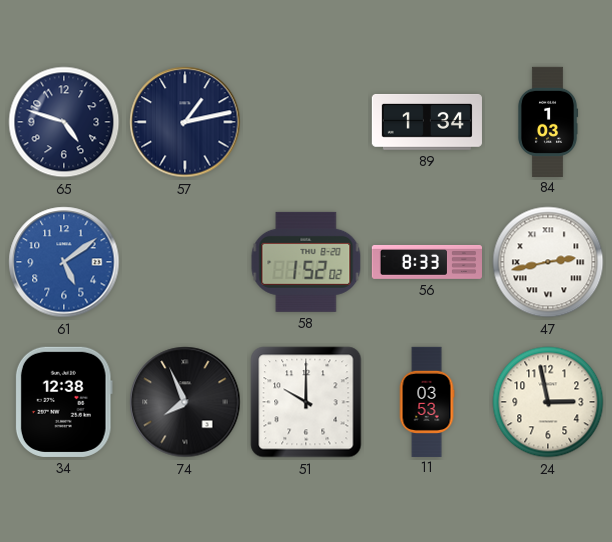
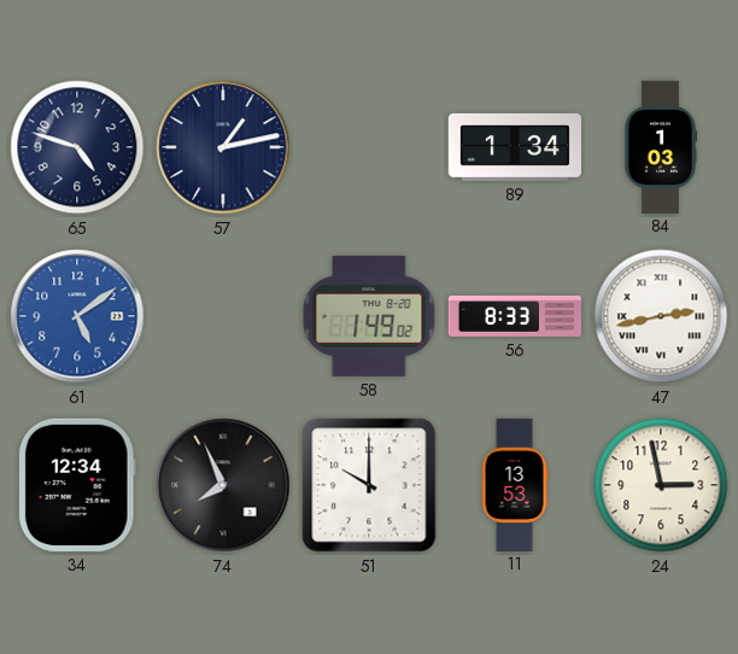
58: 1:52 -> 1:49 (369, 316)
34: 12:38 -> 12:34 (77, 485)
11: 03:53 -> 13:53 (515, 484)
